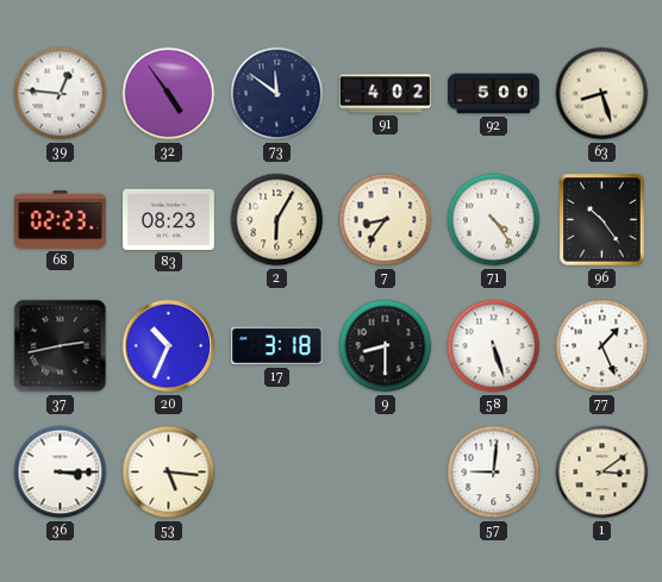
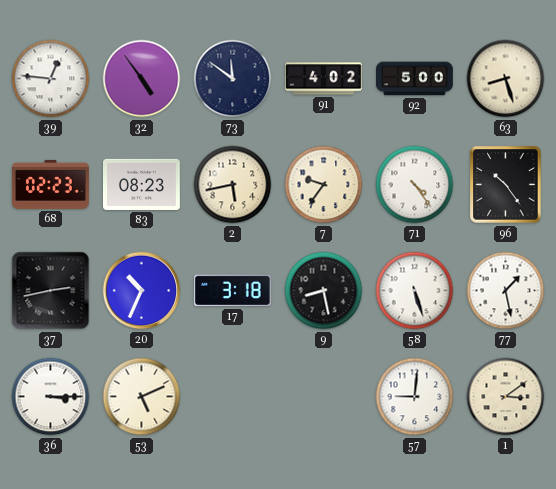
2: 6:05 -> 5:43 (233, 185)
7: 8:36 -> 9:36 (324, 185)
9: 8:30 -> 8:28 (324, 291)
77: 1:26 -> 1:28 (506, 291)
53: 5:16 -> 5:11 (142, 397)
